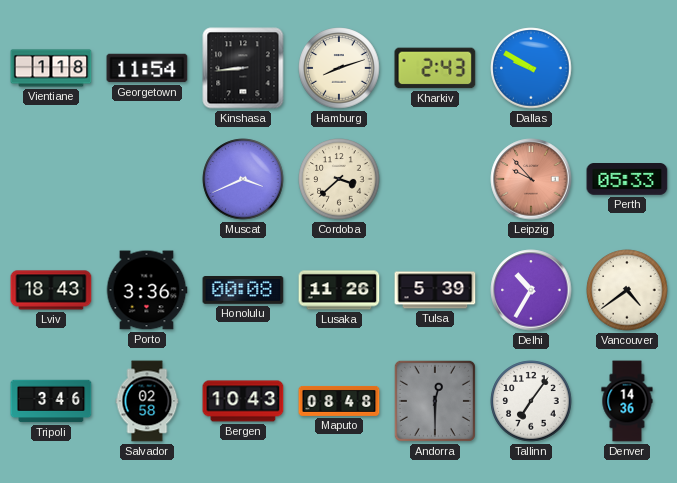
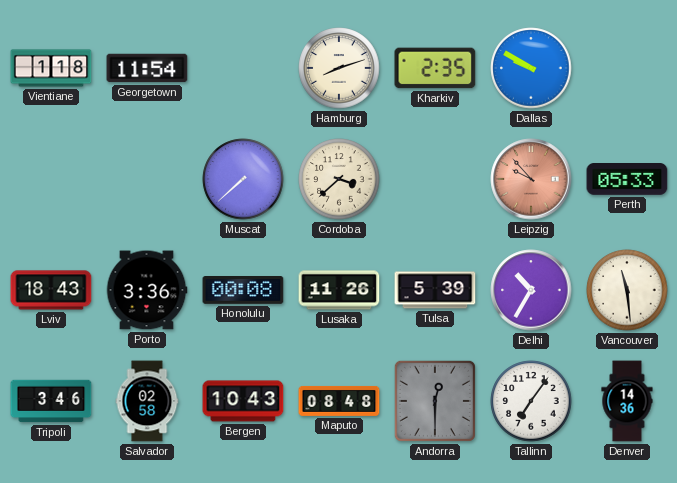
Kinshasa: 8:44 -> none (243, 68)
Kharkiv: 2:43 -> 2:35 (435, 68)
Muscat: 3:41 -> 7:38 (243, 179)
Vancouver: 4:39 -> 11:29 (627, 290)
